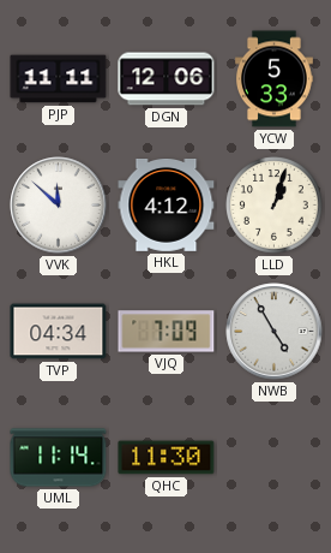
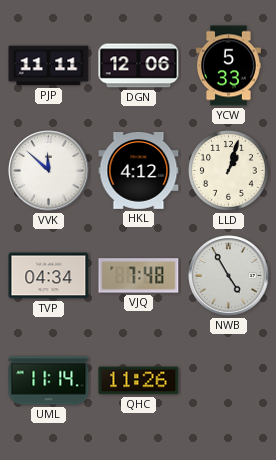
VJQ: 7:09 -> 7:48 (139, 276)
QHC: 11:30 -> 11:26 (139, 381)
